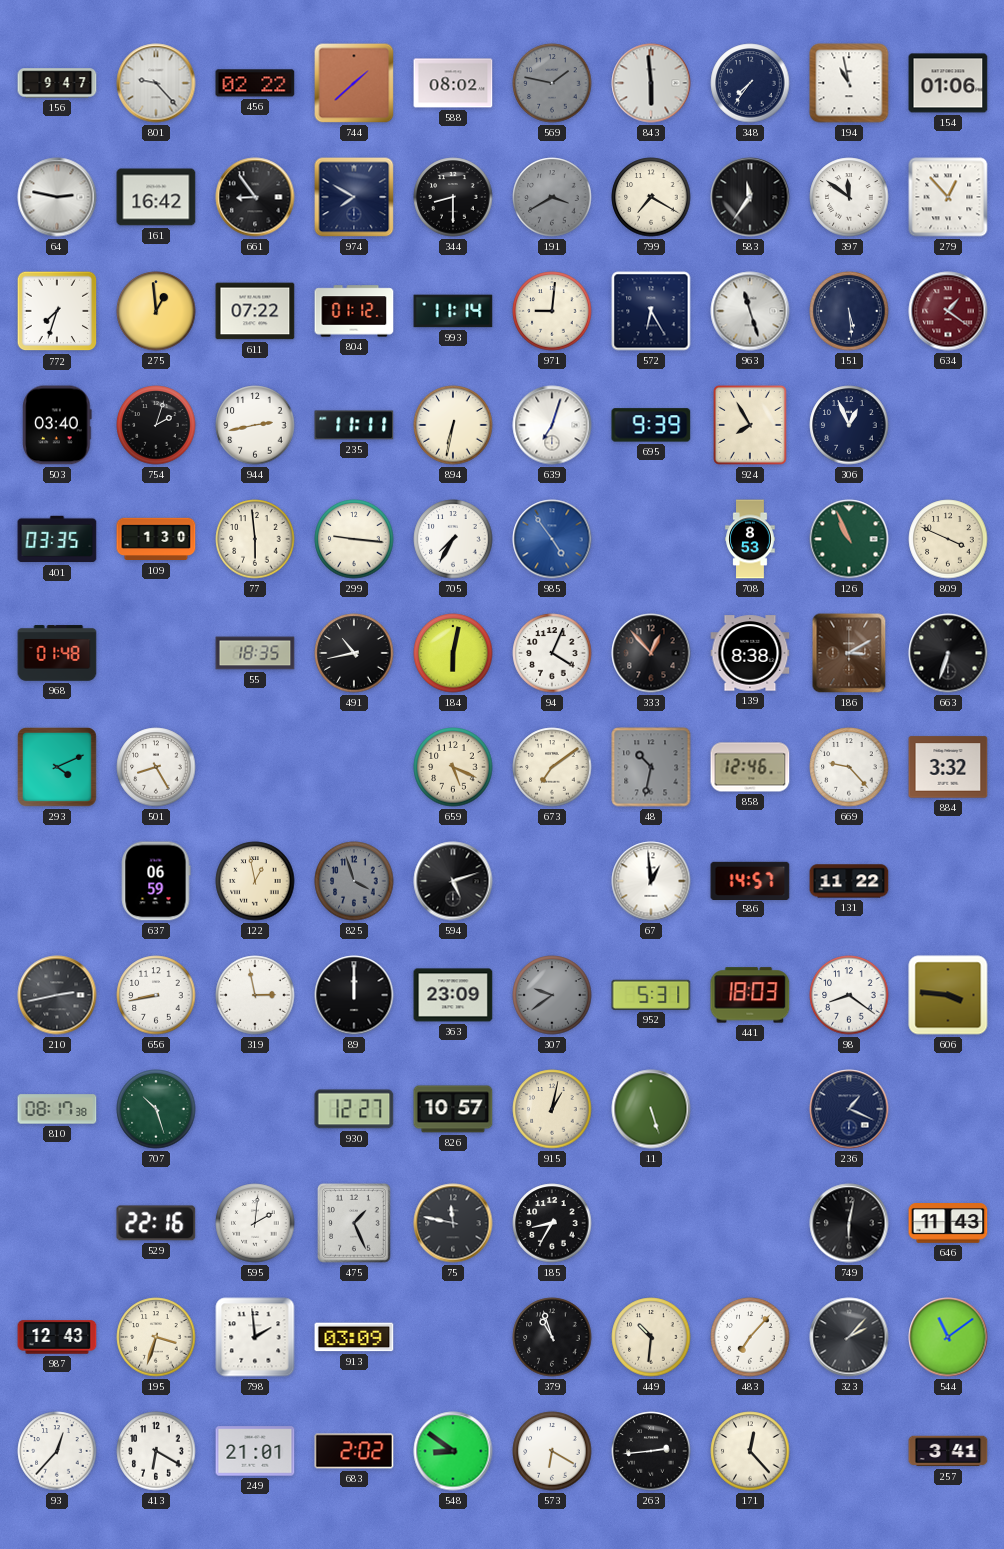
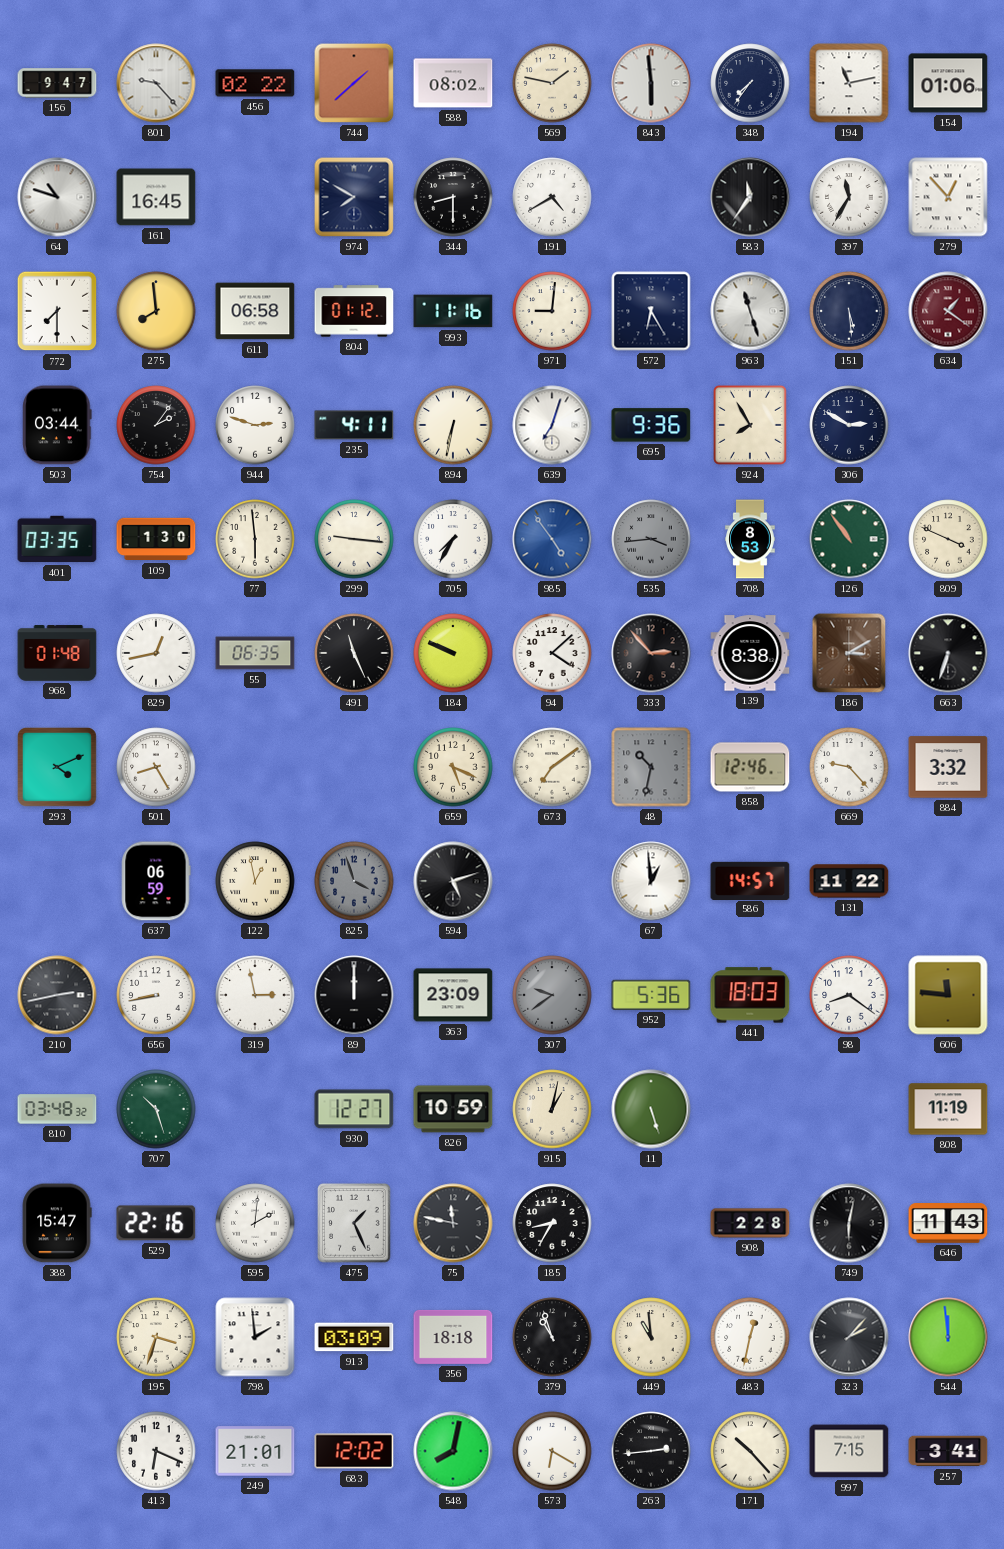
569 dial: grey -> cream (552, 83)
194: 10:58 -> 11:13 (849, 83)
64: 2:47 -> 10:48 (57, 197)
161: 16:42 -> 16:45 (156, 197)
661: 8:54 -> none (255, 197)
191: 3:40 -> 4:40 (552, 197)
191 dial: grey -> white (552, 197)
799: 7:20 -> none (651, 197)
397: 11:51 -> 11:35 (849, 197)
772: 7:33 -> 7:30 (57, 311)
275: 12:59 -> 7:59 (156, 311)
611: 07:22 -> 06:58 (255, 311)
993: 11:14 -> 11:16 (453, 311)
503: 03:40 -> 03:44 (57, 425)
754: 2:03 -> 2:06 (156, 425)
944: 2:43 -> 2:48 (255, 425)
235: 11:11 -> 4:11 (354, 425)
695: 9:39 -> 9:36 (651, 425)
306: 12:56 -> 2:50 (849, 425)
535: none -> 3:44 (651, 539)
126: 10:56 -> 10:54 (849, 539)
829: none -> 12:43 (156, 653)
55: 18:35 -> 06:35 (255, 653)
491: 10:43 -> 11:26 (354, 653)
184: 6:02 -> 9:49 (453, 653)
94: 4:04 -> 4:08 (552, 653)
333: 12:53 -> 2:53 (651, 653)
952: 5:31 -> 5:36 (651, 995)
606: 3:46 -> 11:46 (948, 995)
810: 08:17 -> 03:48 (57, 1109)
826: 10:57 -> 10:59 (453, 1109)
236: 1:19 -> none (849, 1109)
808: none -> 11:19 (948, 1109)
388: none -> 15:47 (57, 1223)
908: none -> 2:28 (750, 1223)
987: 12:43 -> none (57, 1337)
356: none -> 18:18 (453, 1337)
449: 10:31 -> 10:59 (651, 1337)
483: 7:07 -> 12:32 (750, 1337)
544: 11:09 -> 11:59 (948, 1337)
93: 12:37 -> none (57, 1451)
413: 6:20 -> 6:19 (156, 1451)
683: 2:02 -> 12:02 (354, 1451)
548: 8:51 -> 8:02 (453, 1451)
171: 12:23 -> 10:23 (750, 1451)
997: none -> 7:15 (849, 1451)
